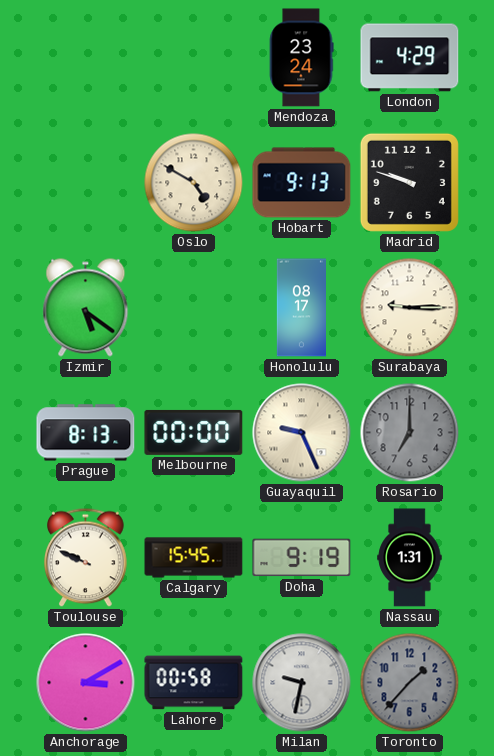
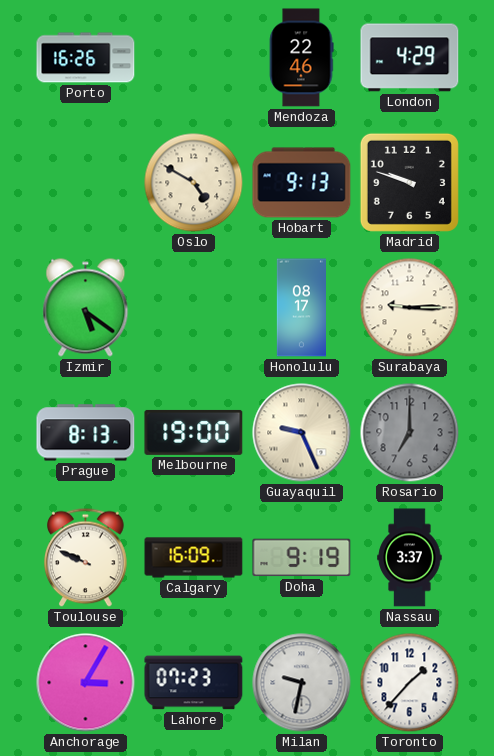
Porto: none -> 16:26 (86, 58)
Mendoza: 23:24 -> 22:46 (301, 58)
Melbourne: 00:00 -> 19:00 (194, 432)
Calgary: 15:45 -> 16:09 (194, 558)
Nassau: 1:31 -> 3:37 (410, 558)
Anchorage: 3:10 -> 3:05 (86, 683)
Lahore: 00:58 -> 07:23 (194, 683)
Toronto dial: grey -> white (410, 683)
